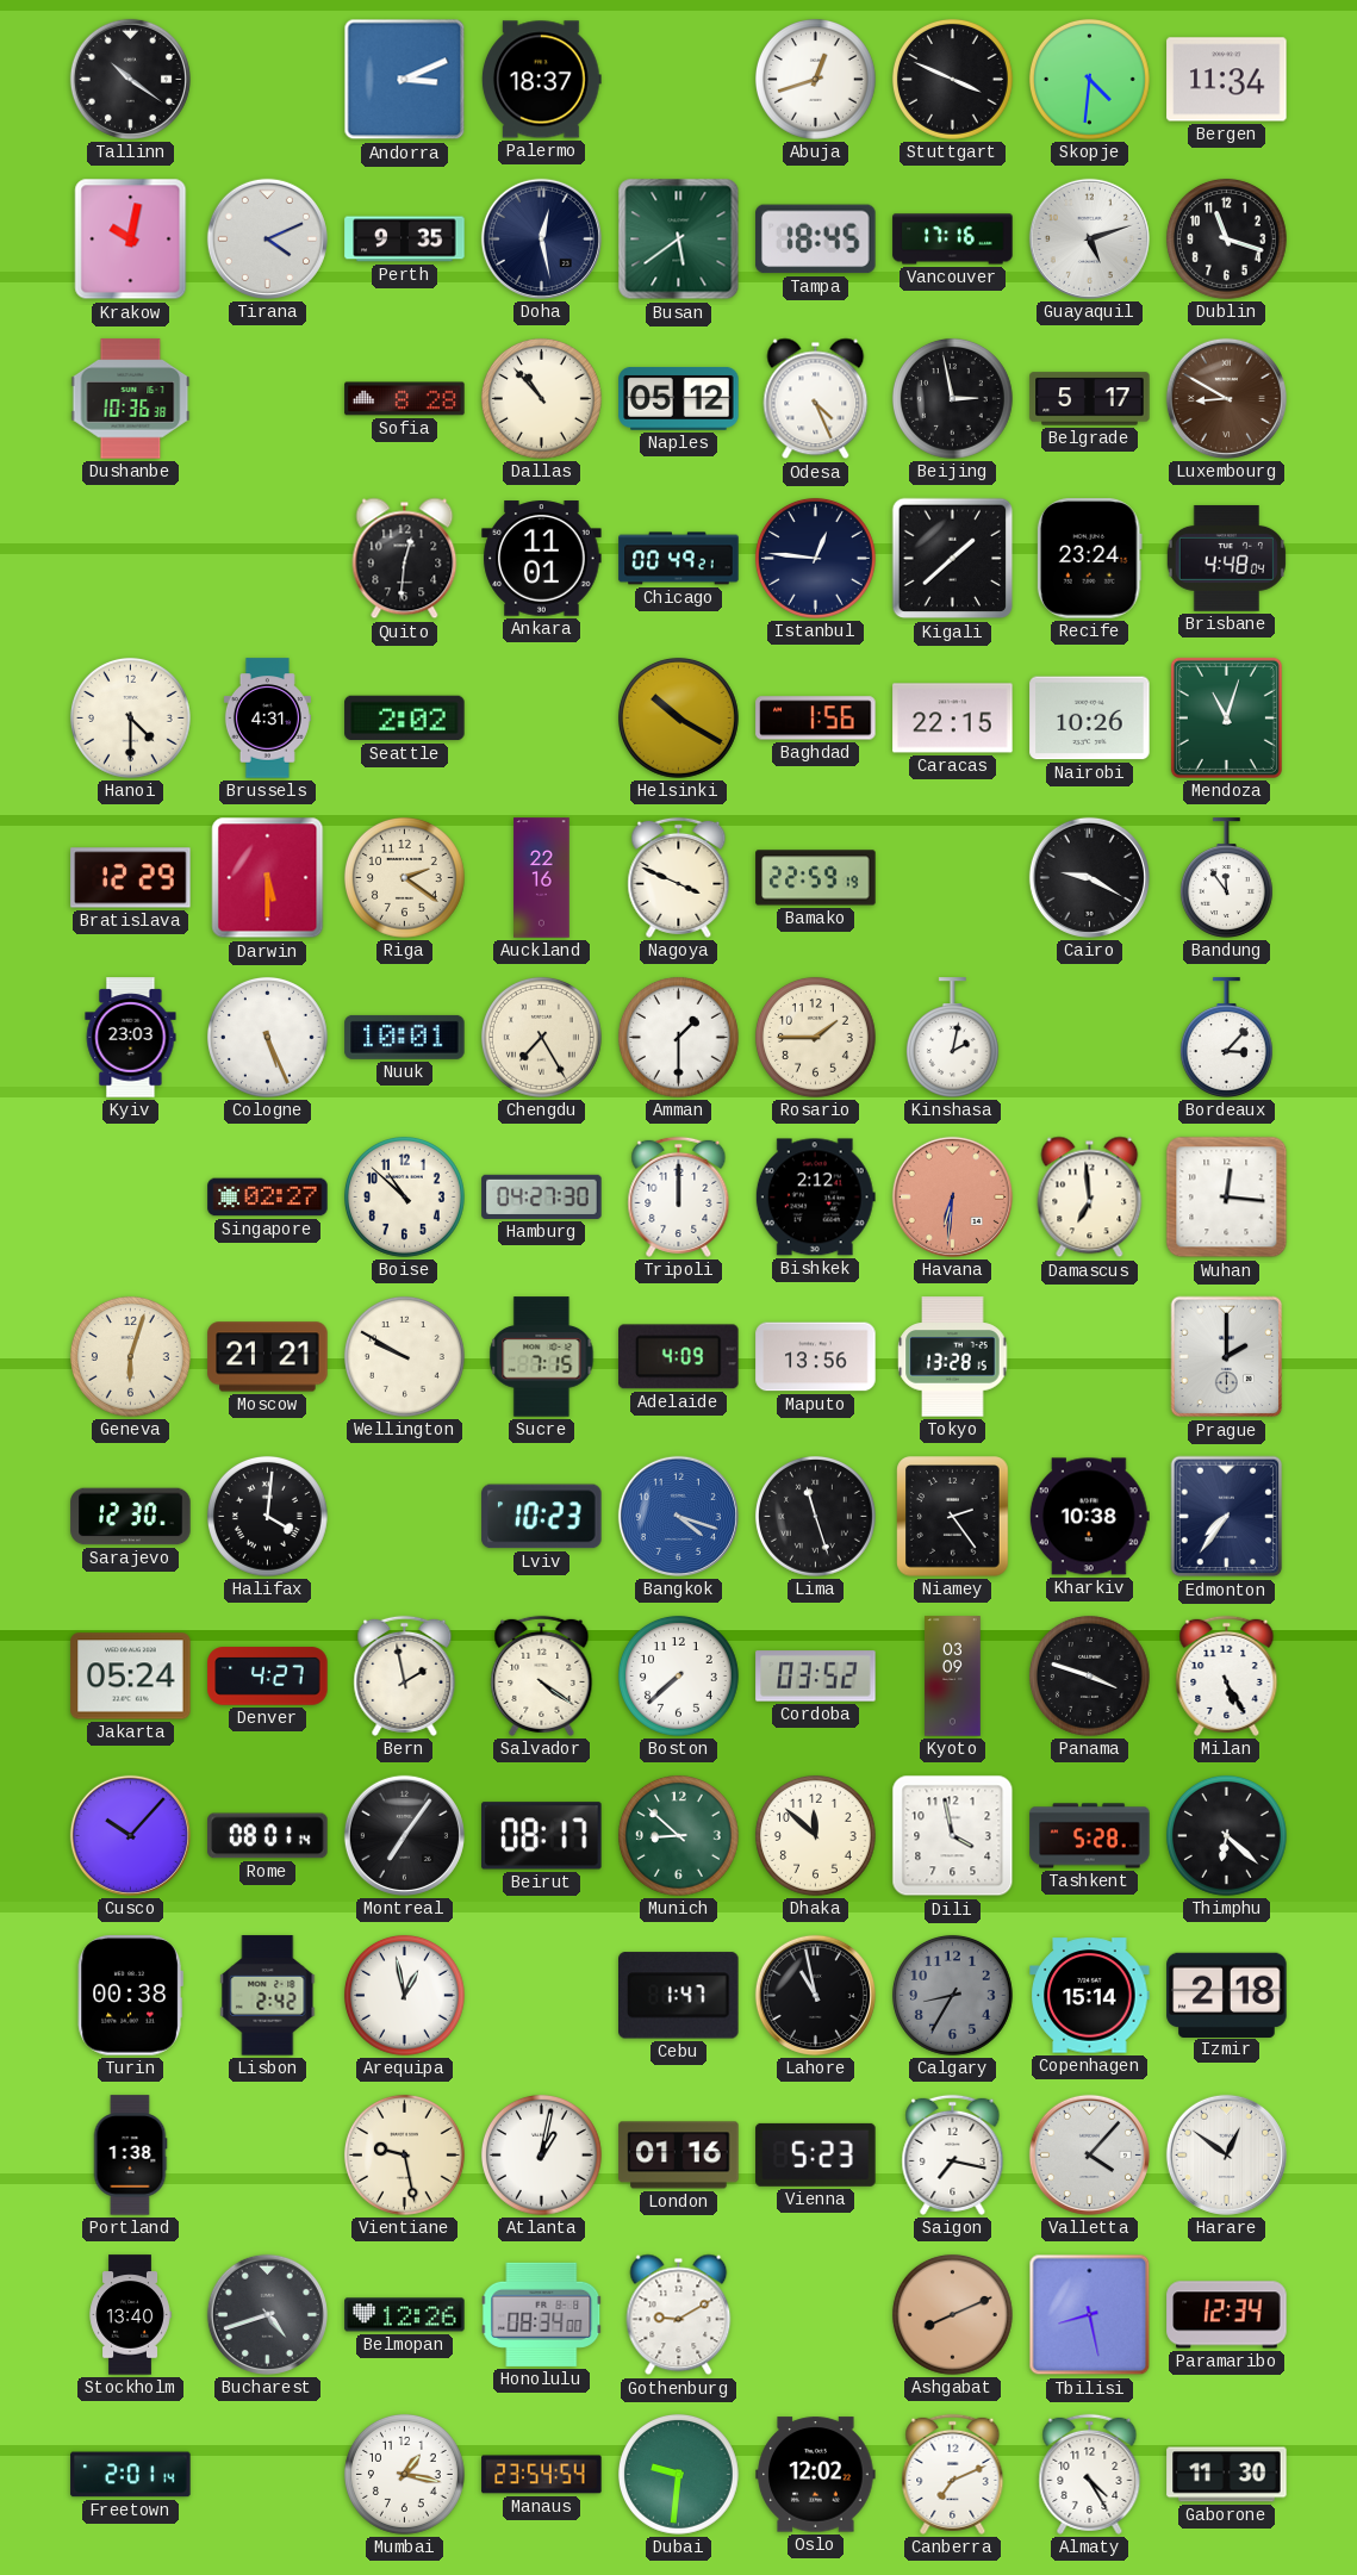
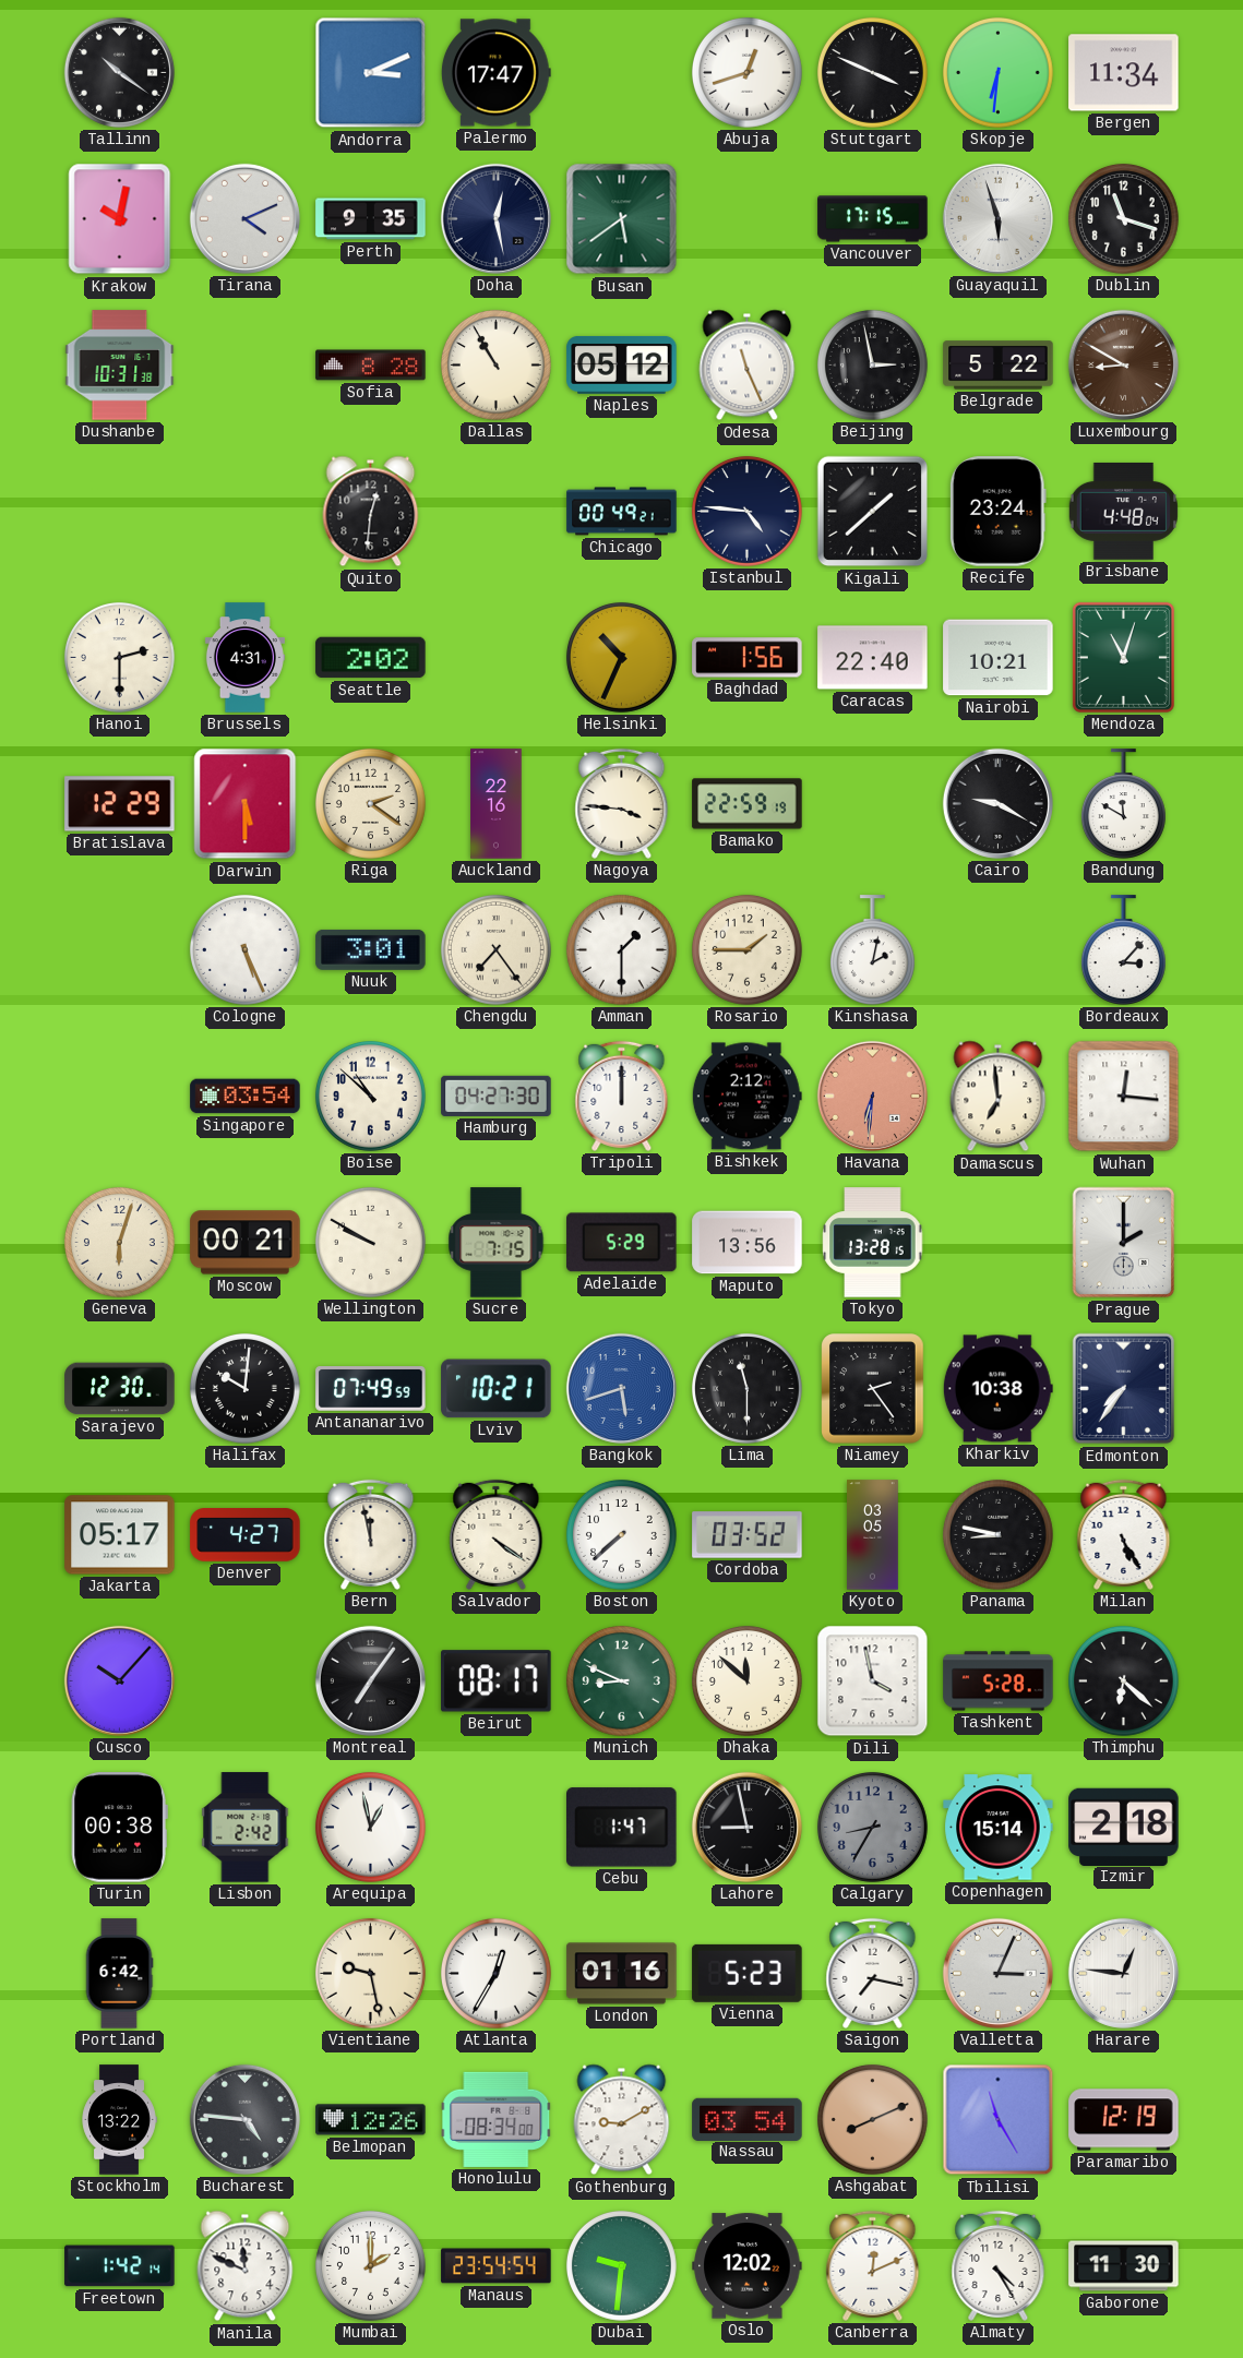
Palermo: 18:37 -> 17:47 (497, 73)
Skopje: 4:31 -> 6:31 (997, 72)
Tampa: 18:45 -> none (816, 240)
Vancouver: 17:16 -> 17:15 (873, 219)
Guayaquil: 5:12 -> 5:57 (997, 218)
Dushanbe: 10:36 -> 10:31 (120, 366)
Dallas: 10:53 -> 10:55 (495, 364)
Odesa: 4:26 -> 11:26 (748, 366)
Belgrade: 5:17 -> 5:22 (999, 366)
Ankara: 11:01 -> none (542, 559)
Istanbul: 12:46 -> 4:46 (746, 511)
Hanoi: 4:30 -> 2:30 (119, 657)
Helsinki: 10:20 -> 10:34 (621, 657)
Caracas: 22:15 -> 22:40 (873, 658)
Nairobi: 10:26 -> 10:21 (999, 658)
Nagoya: 3:49 -> 3:46 (622, 803)
Bandung: 11:54 -> 11:50 (1123, 804)
Kyiv: 23:03 -> none (131, 1038)
Nuuk: 10:01 -> 3:01 (371, 949)
Chengdu: 7:25 -> 7:24 (495, 949)
Singapore: 02:27 -> 03:54 (246, 1097)
Moscow: 21:21 -> 00:21 (246, 1243)
Adelaide: 4:09 -> 5:29 (622, 1243)
Halifax: 4:01 -> 10:01 (244, 1388)
Antananarivo: none -> 07:49 (371, 1389)
Lviv: 10:23 -> 10:21 (497, 1389)
Bangkok: 4:18 -> 5:42 (621, 1388)
Lima: 11:27 -> 11:30 (746, 1388)
Jakarta: 05:24 -> 05:17 (120, 1535)
Bern: 1:58 -> 11:58 (371, 1534)
Kyoto: 03:09 -> 03:05 (873, 1535)
Panama: 3:48 -> 8:47 (997, 1534)
Rome: 08:01 -> none (268, 1836)
Munich: 8:52 -> 8:49 (621, 1680)
Lahore: 10:58 -> 8:58 (746, 1827)
Portland: 1:38 -> 6:42 (119, 1974)
Atlanta: 1:02 -> 12:35 (495, 1973)
Valletta: 4:07 -> 3:04 (997, 1973)
Harare: 12:51 -> 12:46 (1123, 1973)
Stockholm: 13:40 -> 13:22 (119, 2120)
Bucharest: 4:42 -> 4:46 (244, 2119)
Nassau: none -> 03:54 (748, 2119)
Tbilisi: 8:28 -> 11:25 (999, 2120)
Paramaribo: 12:34 -> 12:19 (1124, 2120)
Freetown: 2:01 -> 1:42 (120, 2266)
Manila: none -> 11:49 (246, 2266)
Mumbai: 1:17 -> 2:00 (370, 2265)
Canberra: 7:11 -> 12:11 (873, 2265)
